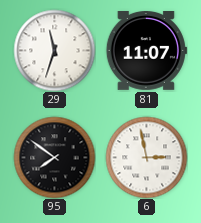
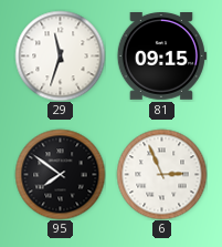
81: 11:07 -> 09:15 (161, 56)
6: 2:58 -> 2:56 (161, 174)
